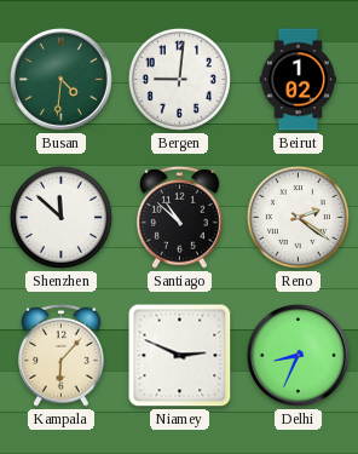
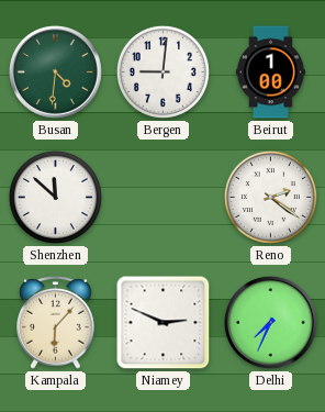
Beirut: 1:02 -> 1:00 (270, 73)
Santiago: 10:52 -> none (180, 217)
Delhi: 8:34 -> 7:34 (270, 322)
